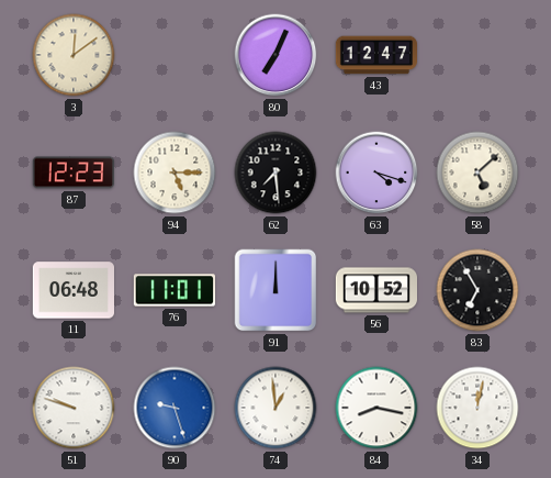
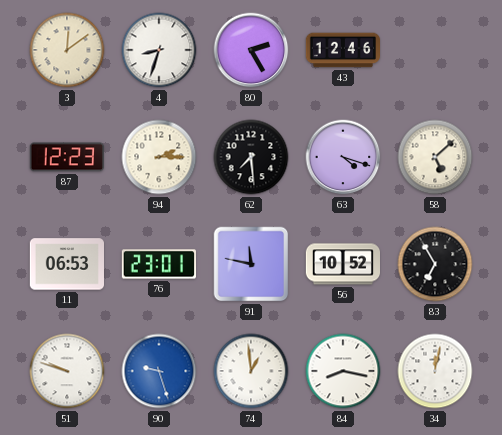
4: none -> 8:33 (159, 50)
80: 7:04 -> 2:25 (251, 50)
43: 12:47 -> 12:46 (343, 50)
94: 5:15 -> 2:15 (159, 157)
11: 06:48 -> 06:53 (66, 264)
76: 11:01 -> 23:01 (158, 264)
91: 12:00 -> 11:47 (251, 264)
